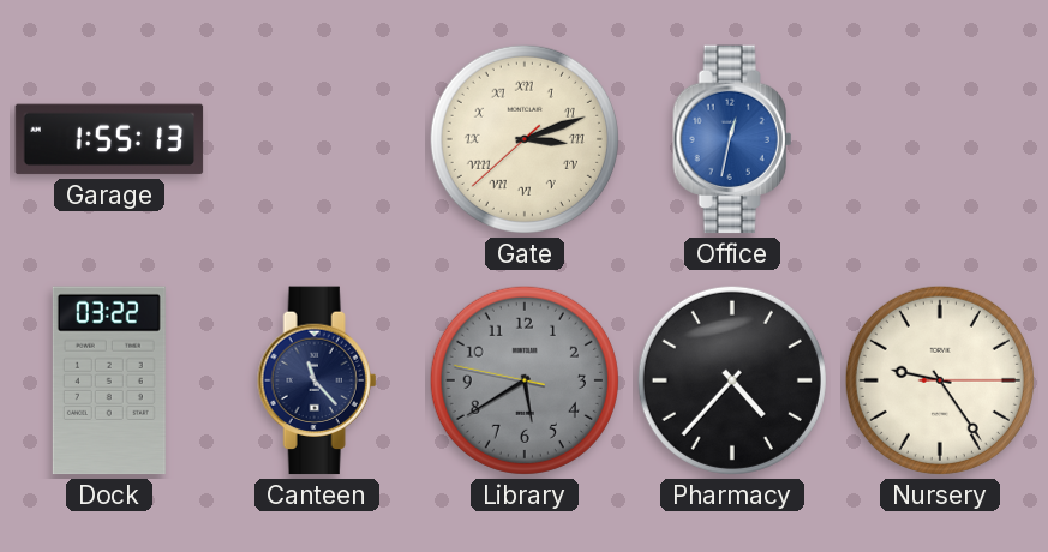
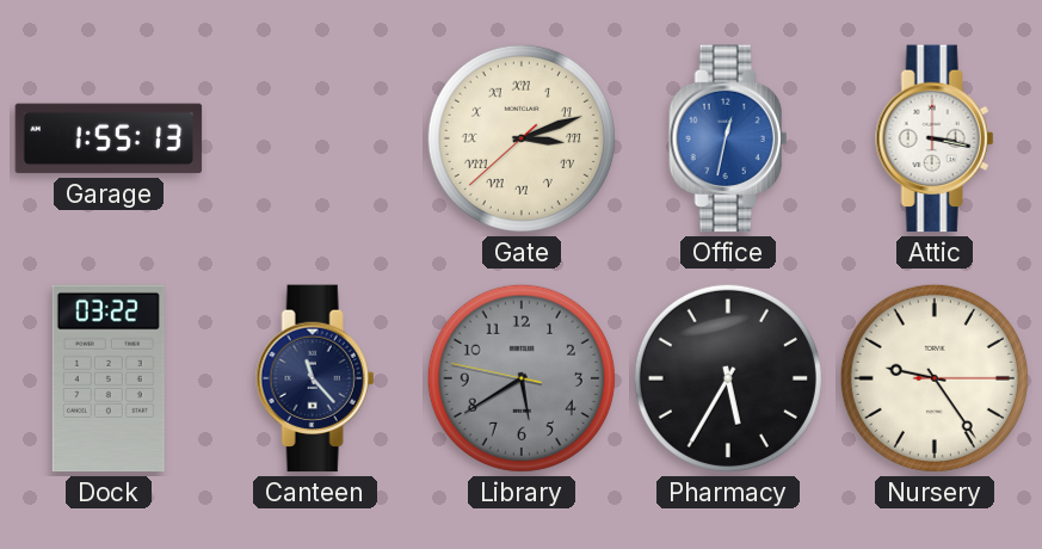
Attic: none -> 3:17 (935, 138)
Pharmacy: 4:37 -> 5:35 (728, 378)
